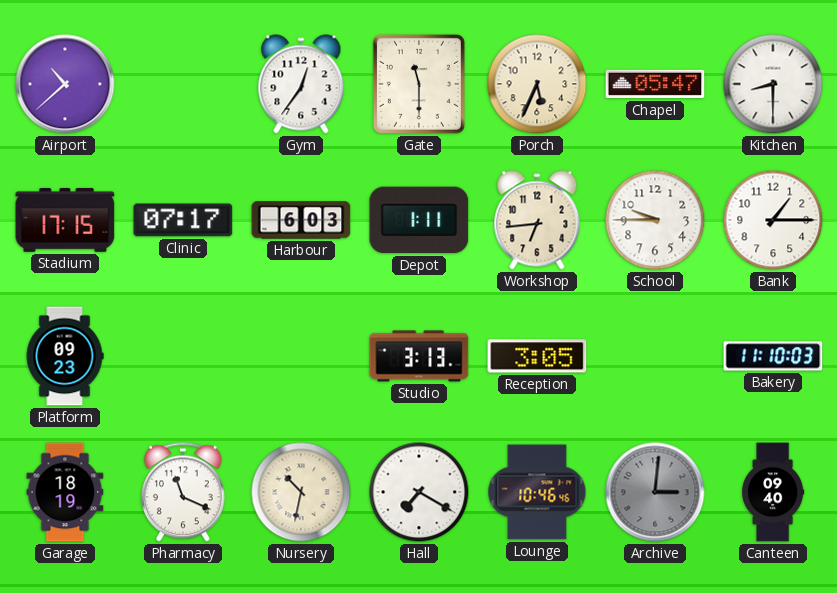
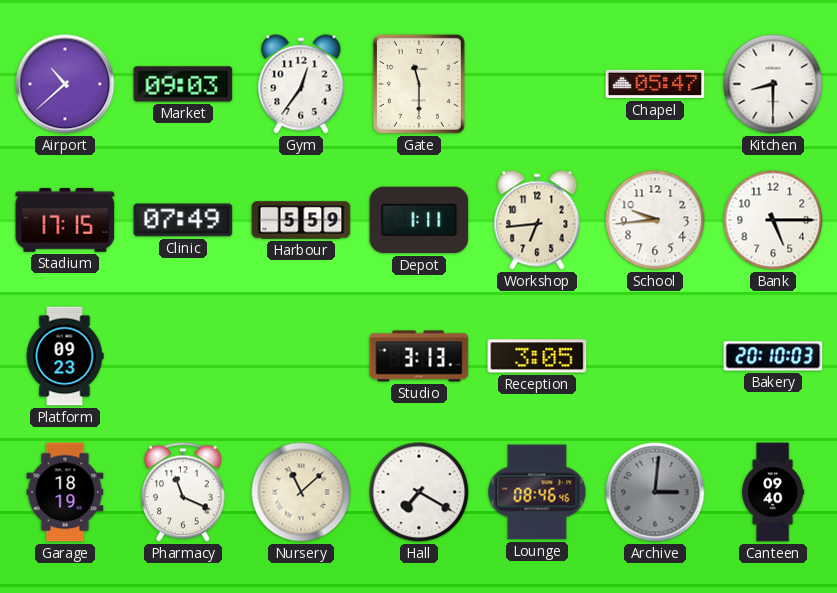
Market: none -> 09:03 (183, 84)
Porch: 5:34 -> none (537, 84)
Clinic: 07:17 -> 07:49 (183, 220)
Harbour: 6:03 -> 5:59 (301, 220)
School: 9:45 -> 9:44 (655, 220)
Bank: 1:15 -> 5:15 (773, 220)
Bakery: 11:10 -> 20:10 (773, 356)
Nursery: 10:32 -> 11:08 (301, 492)
Lounge: 10:46 -> 08:46 (537, 492)
